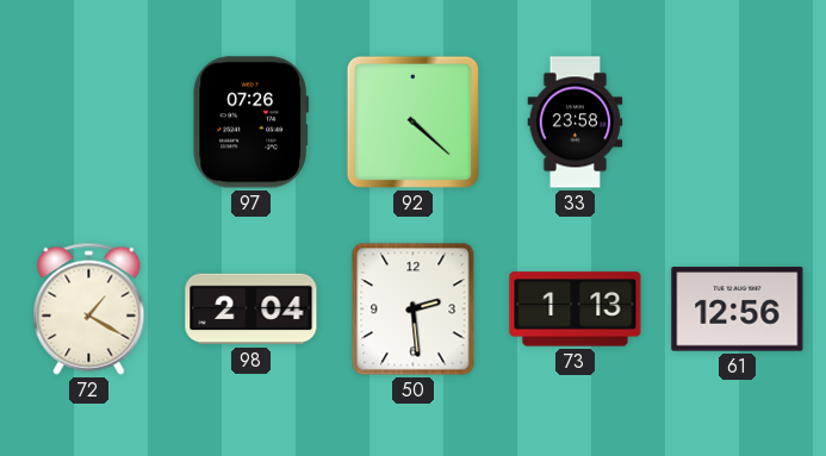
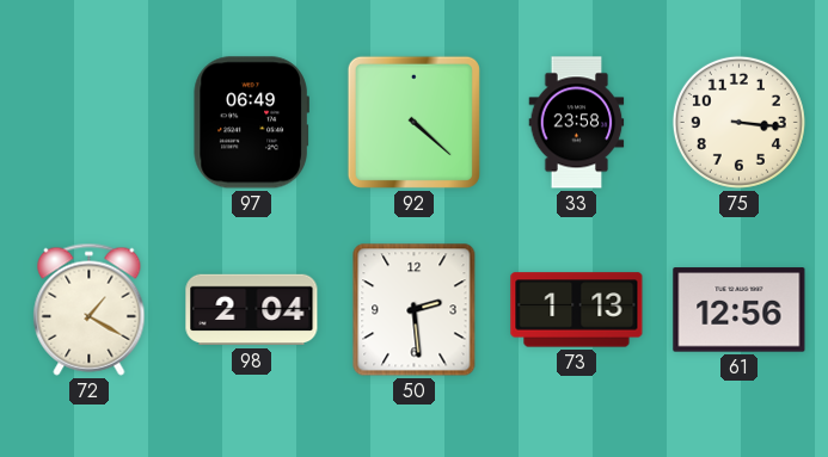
97: 07:26 -> 06:49 (251, 123)
75: none -> 3:16 (738, 122)
